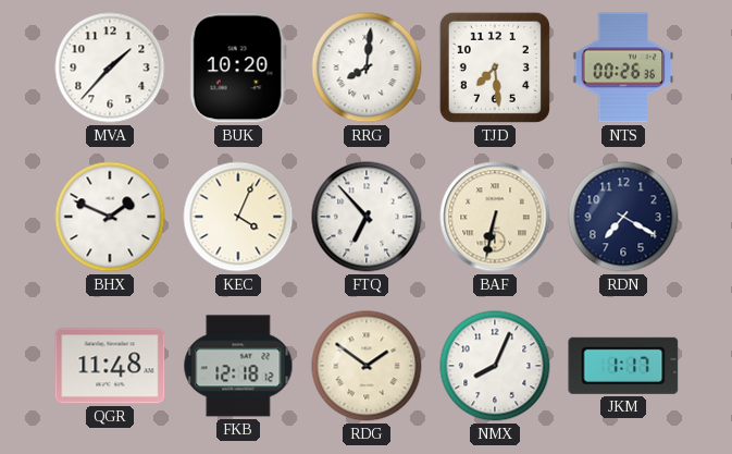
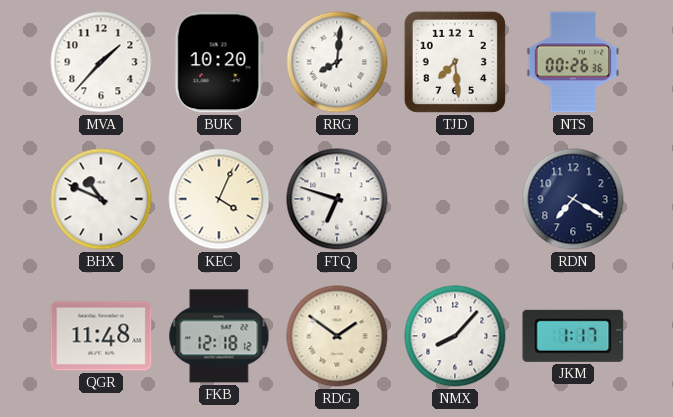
BHX: 1:49 -> 10:49 (101, 199)
FTQ: 6:53 -> 6:48 (337, 199)
BAF: 6:32 -> none (495, 217)
NMX: 8:04 -> 8:07 (455, 336)
